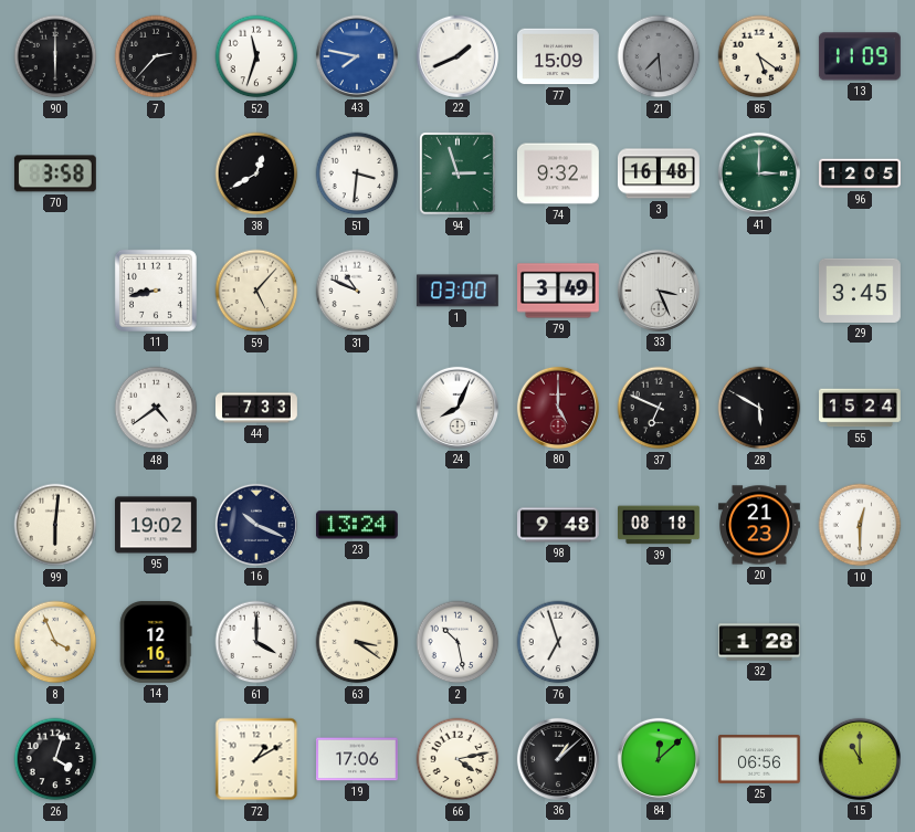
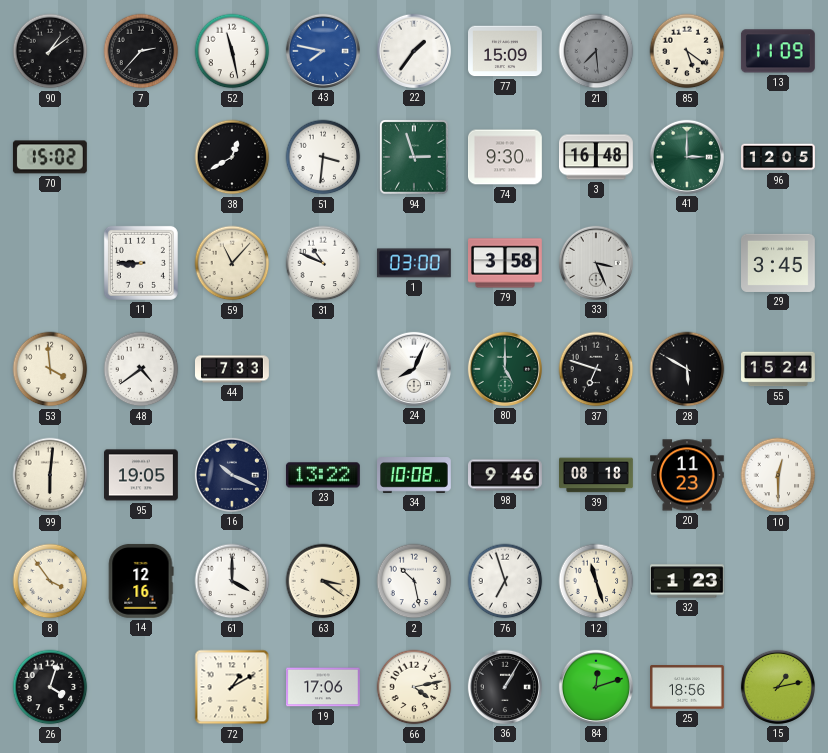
90: 6:00 -> 1:09 (50, 51)
52: 11:33 -> 11:28 (232, 51)
22: 1:41 -> 1:36 (414, 51)
70: 3:58 -> 15:02 (50, 157)
74: 9:32 -> 9:30 (506, 157)
11: 8:43 -> 8:45 (141, 263)
59: 5:07 -> 11:07 (232, 263)
79: 3:49 -> 3:58 (506, 263)
53: none -> 3:59 (50, 369)
80 dial: burgundy -> green (505, 369)
37: 6:49 -> 6:48 (596, 369)
95: 19:02 -> 19:05 (142, 475)
23: 13:24 -> 13:22 (323, 475)
34: none -> 10:08 (415, 475)
98: 9:48 -> 9:46 (506, 475)
20: 21:23 -> 11:23 (688, 475)
8: 3:56 -> 3:54 (50, 581)
12: none -> 11:27 (596, 581)
32: 1:28 -> 1:23 (688, 581)
36: 1:08 -> 1:05 (505, 687)
84: 12:08 -> 12:12 (596, 687)
25: 06:56 -> 18:56 (688, 687)
15: 11:00 -> 1:13 (778, 687)
